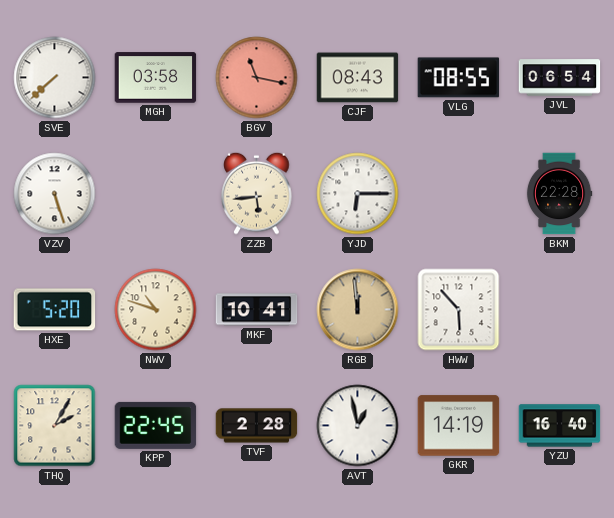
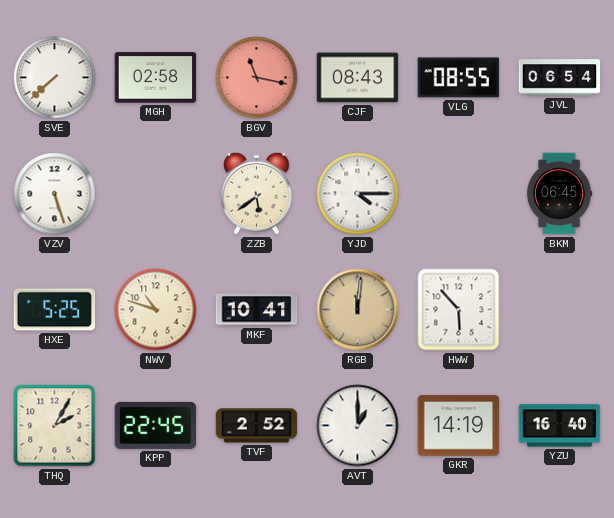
MGH: 03:58 -> 02:58 (156, 78)
ZZB: 5:44 -> 5:39 (257, 193)
YJD: 6:15 -> 4:15 (358, 194)
BKM: 22:28 -> 06:45 (559, 194)
HXE: 5:20 -> 5:25 (55, 310)
RGB: 11:59 -> 12:01 (358, 310)
TVF: 2:28 -> 2:52 (257, 426)
AVT: 12:58 -> 1:00 (358, 426)
